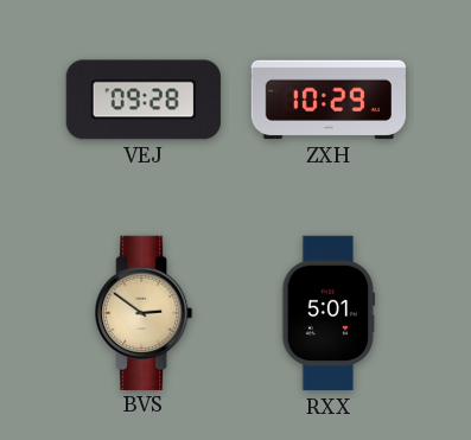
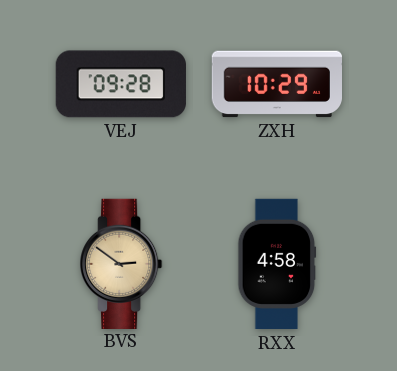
RXX: 5:01 -> 4:58 (277, 264)
